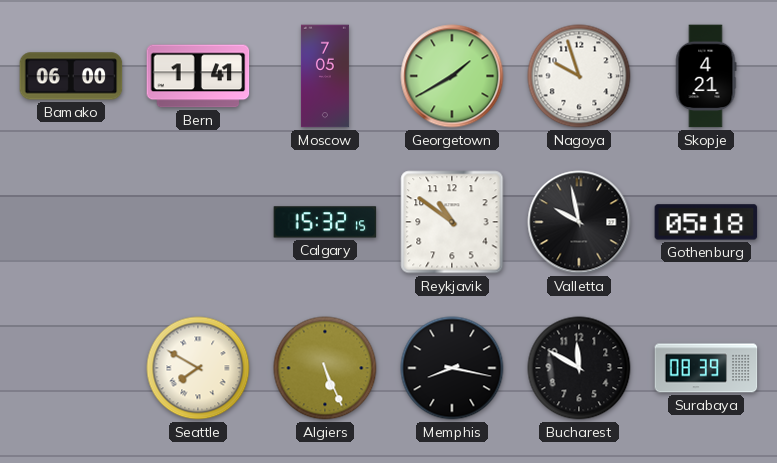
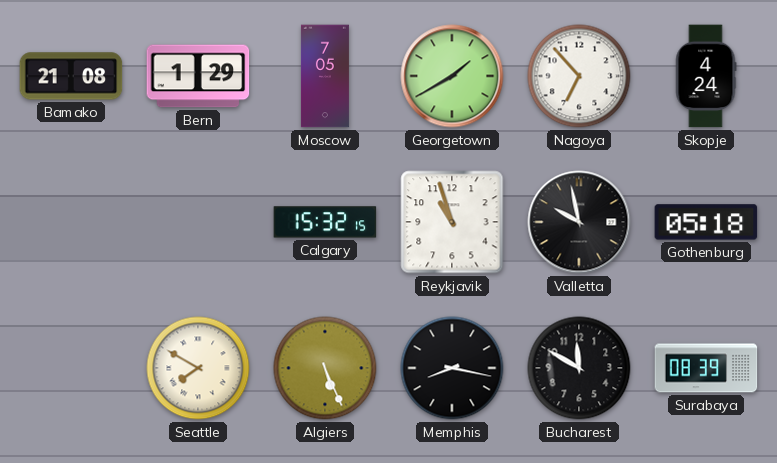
Bamako: 06:00 -> 21:08 (71, 76)
Bern: 1:41 -> 1:29 (198, 76)
Nagoya: 9:57 -> 6:53 (579, 76)
Skopje: 4:21 -> 4:24 (706, 76)
Reykjavik: 10:51 -> 10:57 (452, 222)
